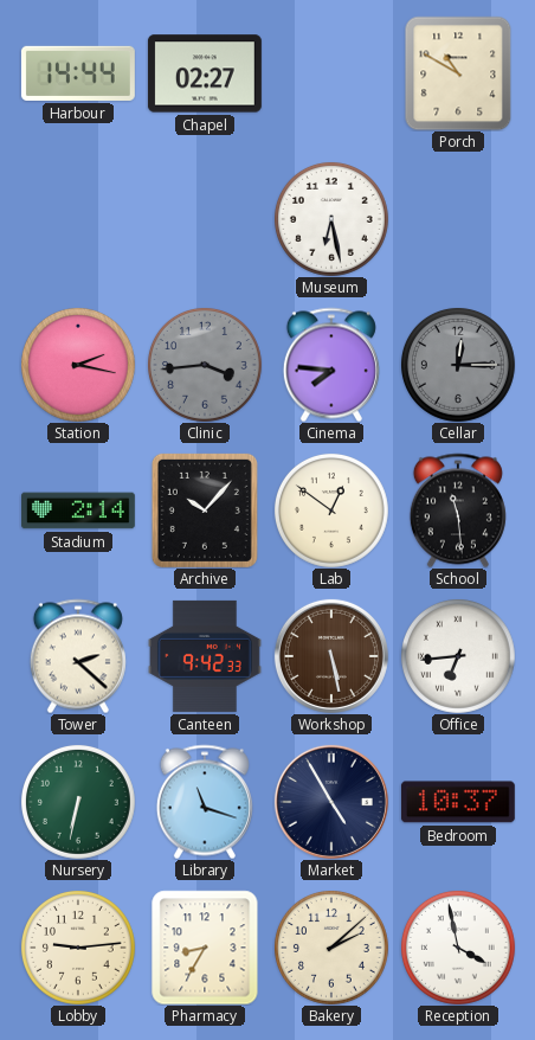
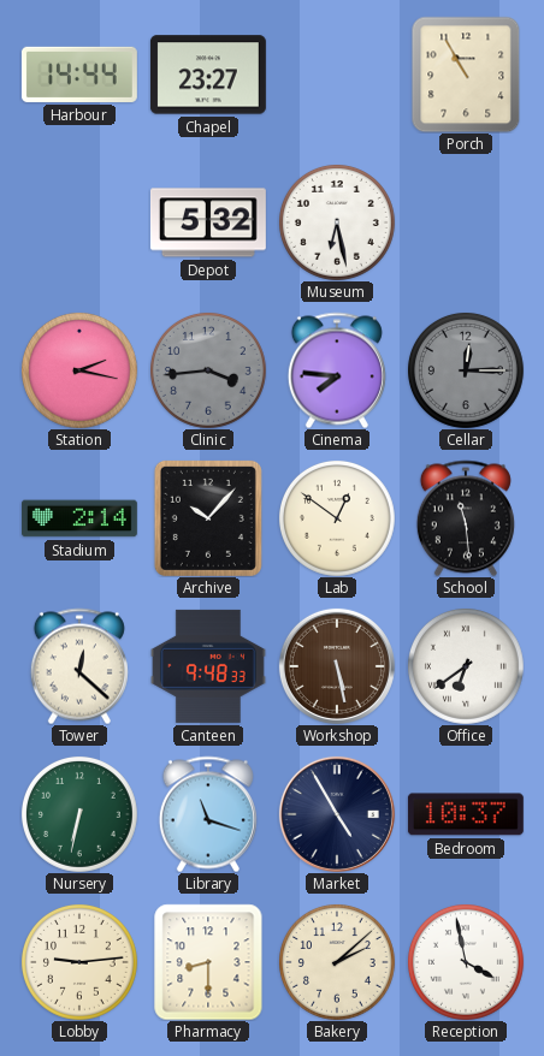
Chapel: 02:27 -> 23:27 (208, 75)
Porch: 10:50 -> 10:55 (466, 75)
Depot: none -> 5:32 (208, 223)
Tower: 2:22 -> 12:22 (79, 666)
Canteen: 9:42 -> 9:48 (208, 666)
Office: 6:44 -> 6:39 (466, 666)
Pharmacy: 8:35 -> 8:30 (208, 962)
